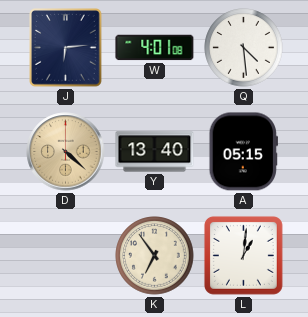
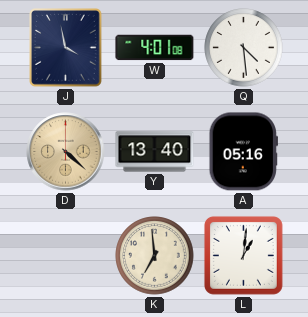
J: 6:14 -> 3:58 (66, 48)
A: 05:15 -> 05:16 (243, 152)
K: 6:54 -> 6:59 (155, 256)
